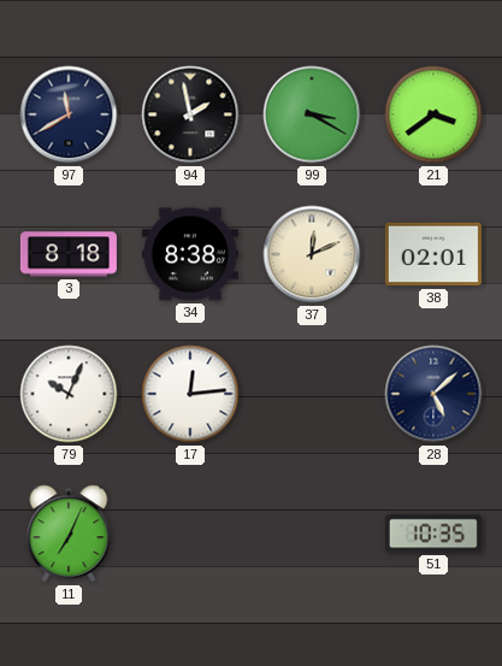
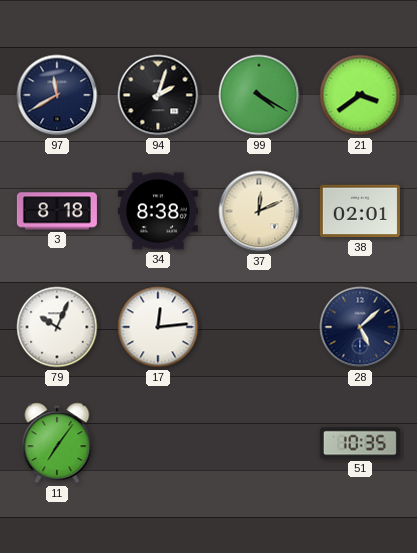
94: 1:58 -> 2:03 (158, 95)
99: 3:20 -> 4:20 (259, 95)
11: 7:04 -> 7:06 (57, 443)
